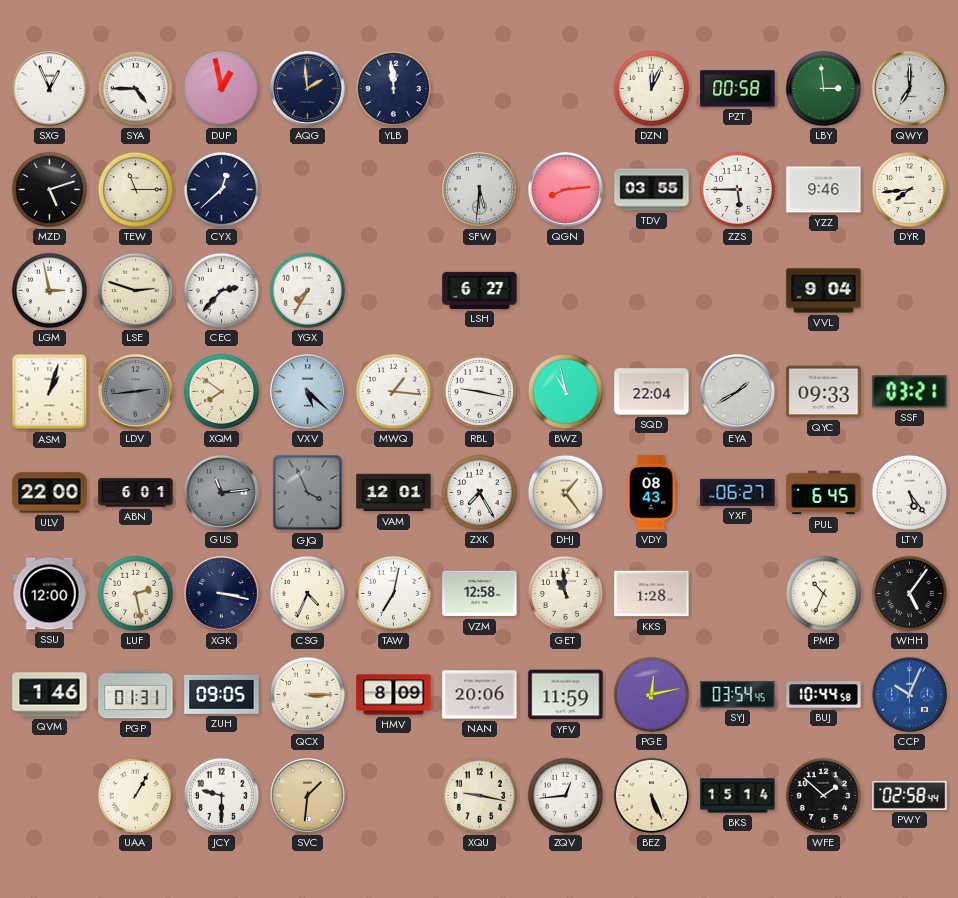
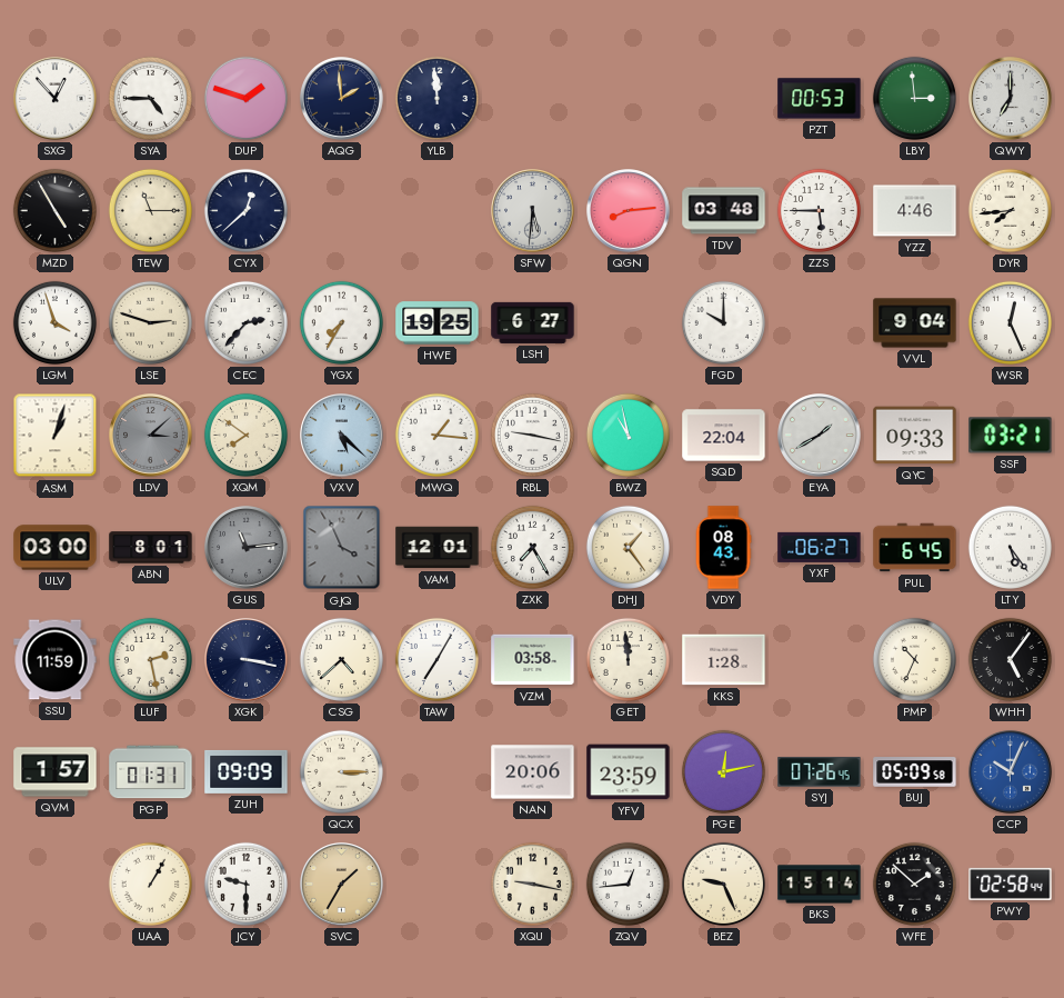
SXG: 12:56 -> 12:53 (56, 99)
DUP: 12:58 -> 1:48 (245, 98)
DZN: 12:04 -> none (651, 88)
PZT: 00:58 -> 00:53 (820, 99)
MZD: 5:12 -> 4:55 (54, 210)
TDV: 03:55 -> 03:48 (724, 211)
YZZ: 9:46 -> 4:46 (915, 211)
LGM: 2:58 -> 3:57 (54, 322)
HWE: none -> 19:25 (438, 323)
FGD: none -> 10:00 (723, 322)
WSR: none -> 12:26 (1010, 322)
LDV: 2:44 -> 3:08 (151, 436)
ULV: 22:00 -> 03:00 (56, 548)
ABN: 6:01 -> 8:01 (151, 548)
SSU: 12:00 -> 11:59 (56, 660)
CSG: 4:34 -> 4:38 (341, 659)
TAW: 7:02 -> 7:05 (436, 659)
VZM: 12:58 -> 03:58 (533, 660)
GET: 10:59 -> 11:59 (628, 659)
QVM: 1:46 -> 1:57 (56, 772)
ZUH: 09:05 -> 09:09 (247, 771)
HMV: 8:09 -> none (394, 695)
YFV: 11:59 -> 23:59 (629, 772)
SYJ: 03:54 -> 07:26 (820, 772)
BUJ: 10:44 -> 05:09 (915, 772)
SVC: 1:31 -> 1:35 (342, 885)
BEZ: 5:26 -> 9:26 (723, 884)
